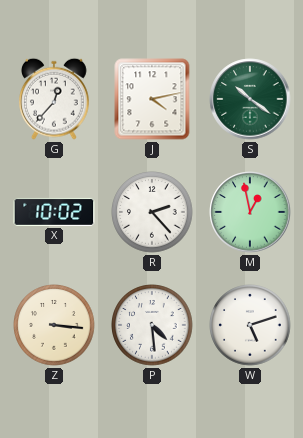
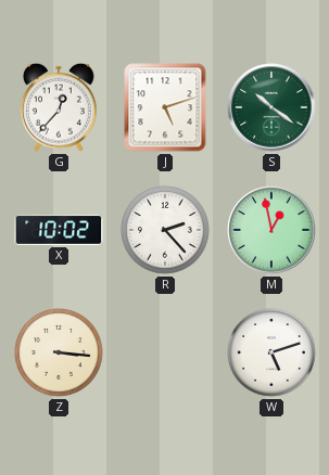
J: 4:13 -> 5:12 (165, 107)
P: 4:29 -> none (152, 325)
